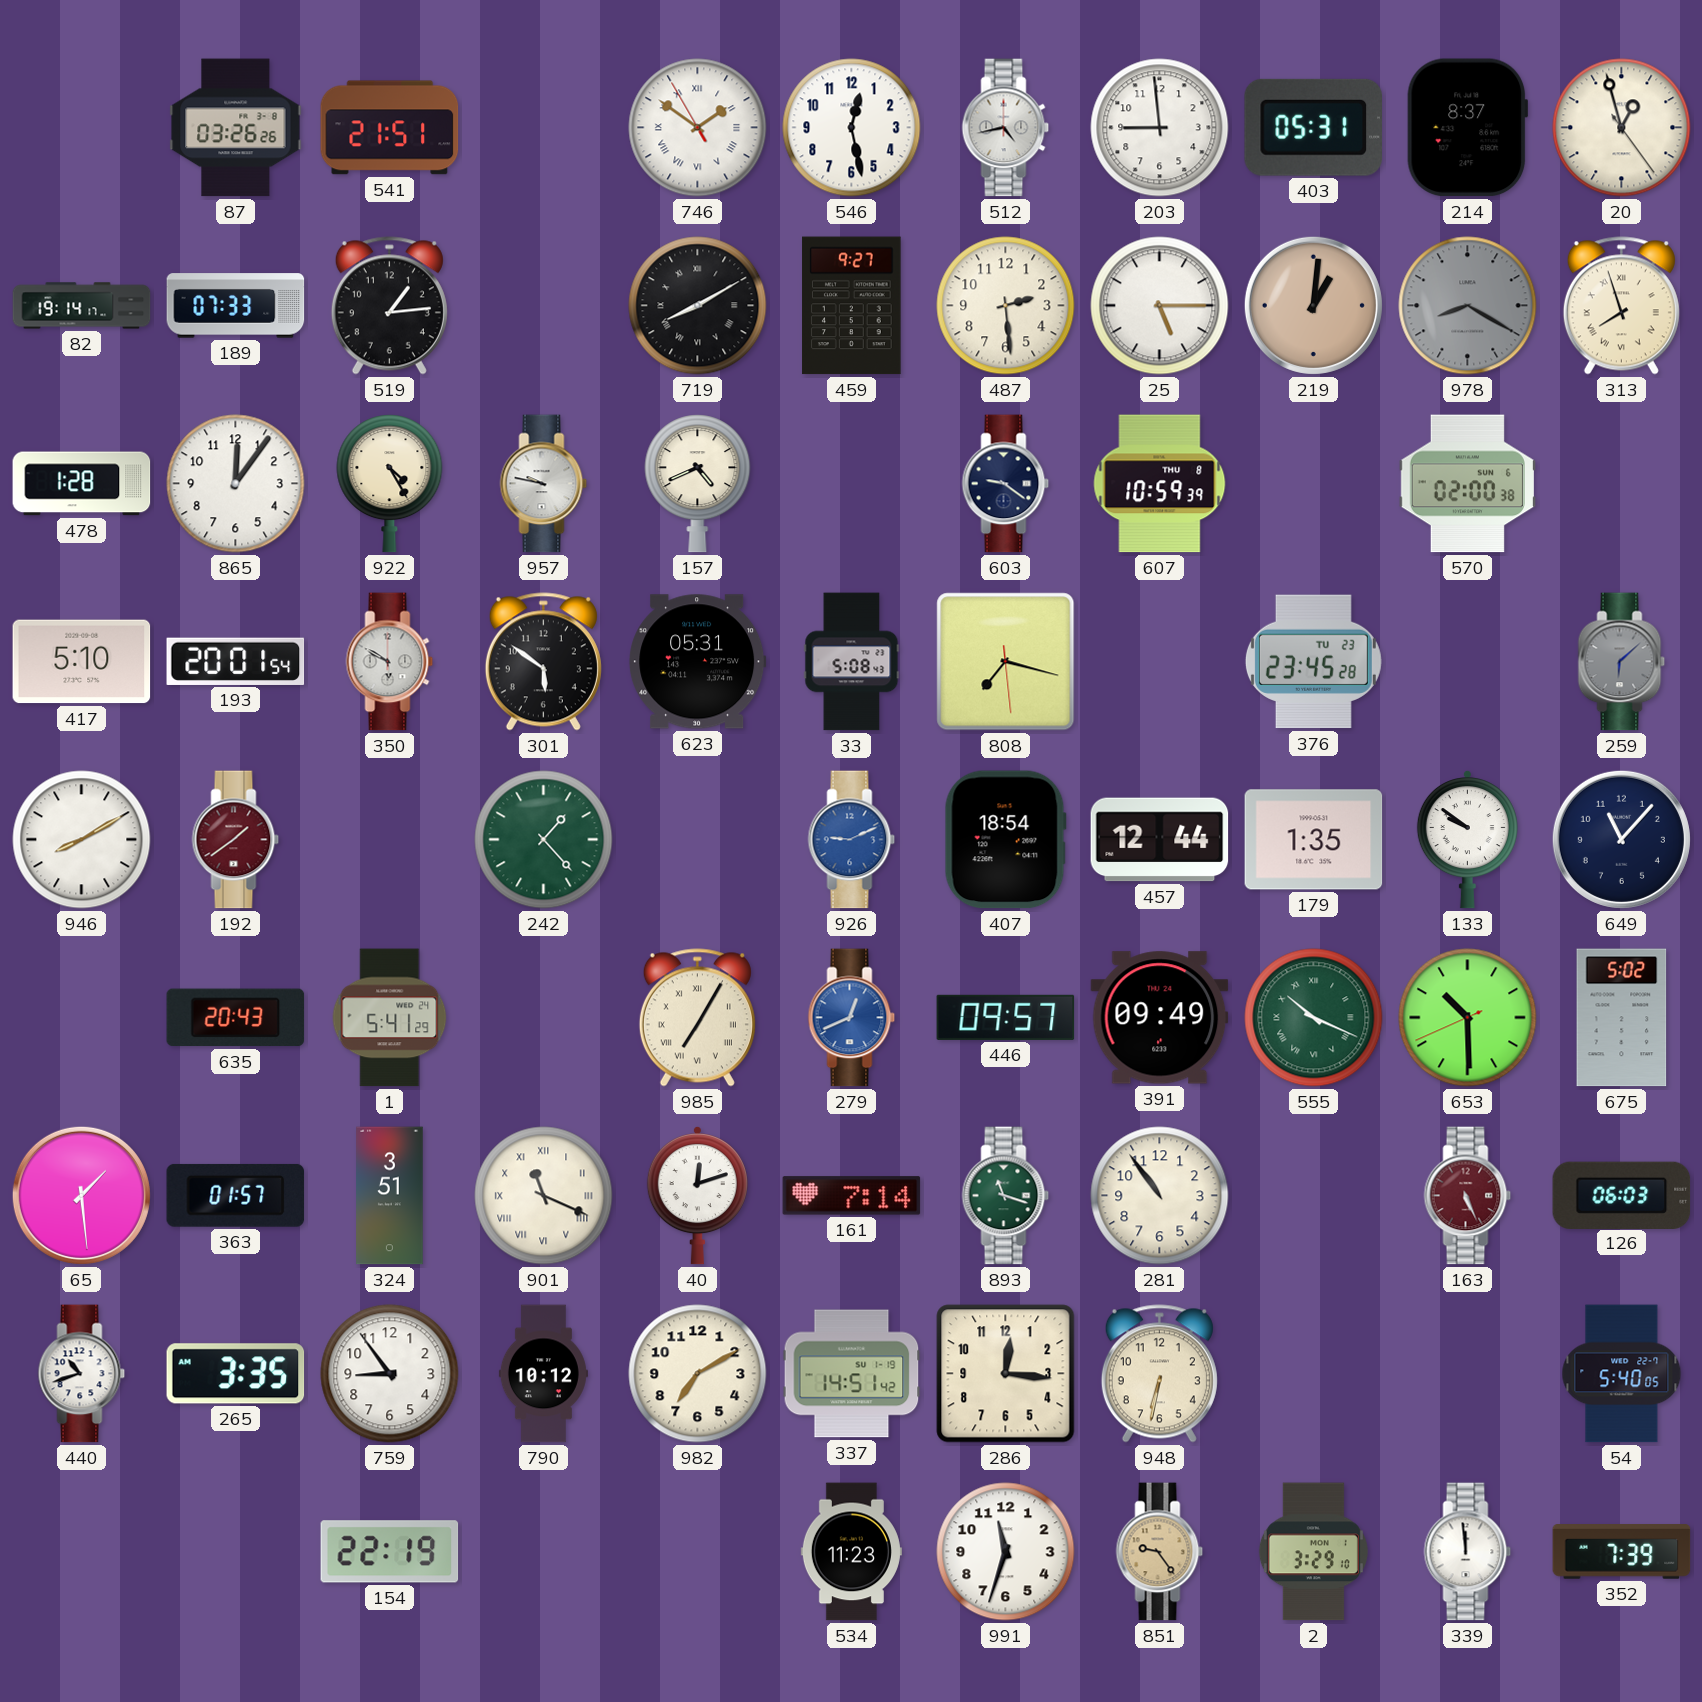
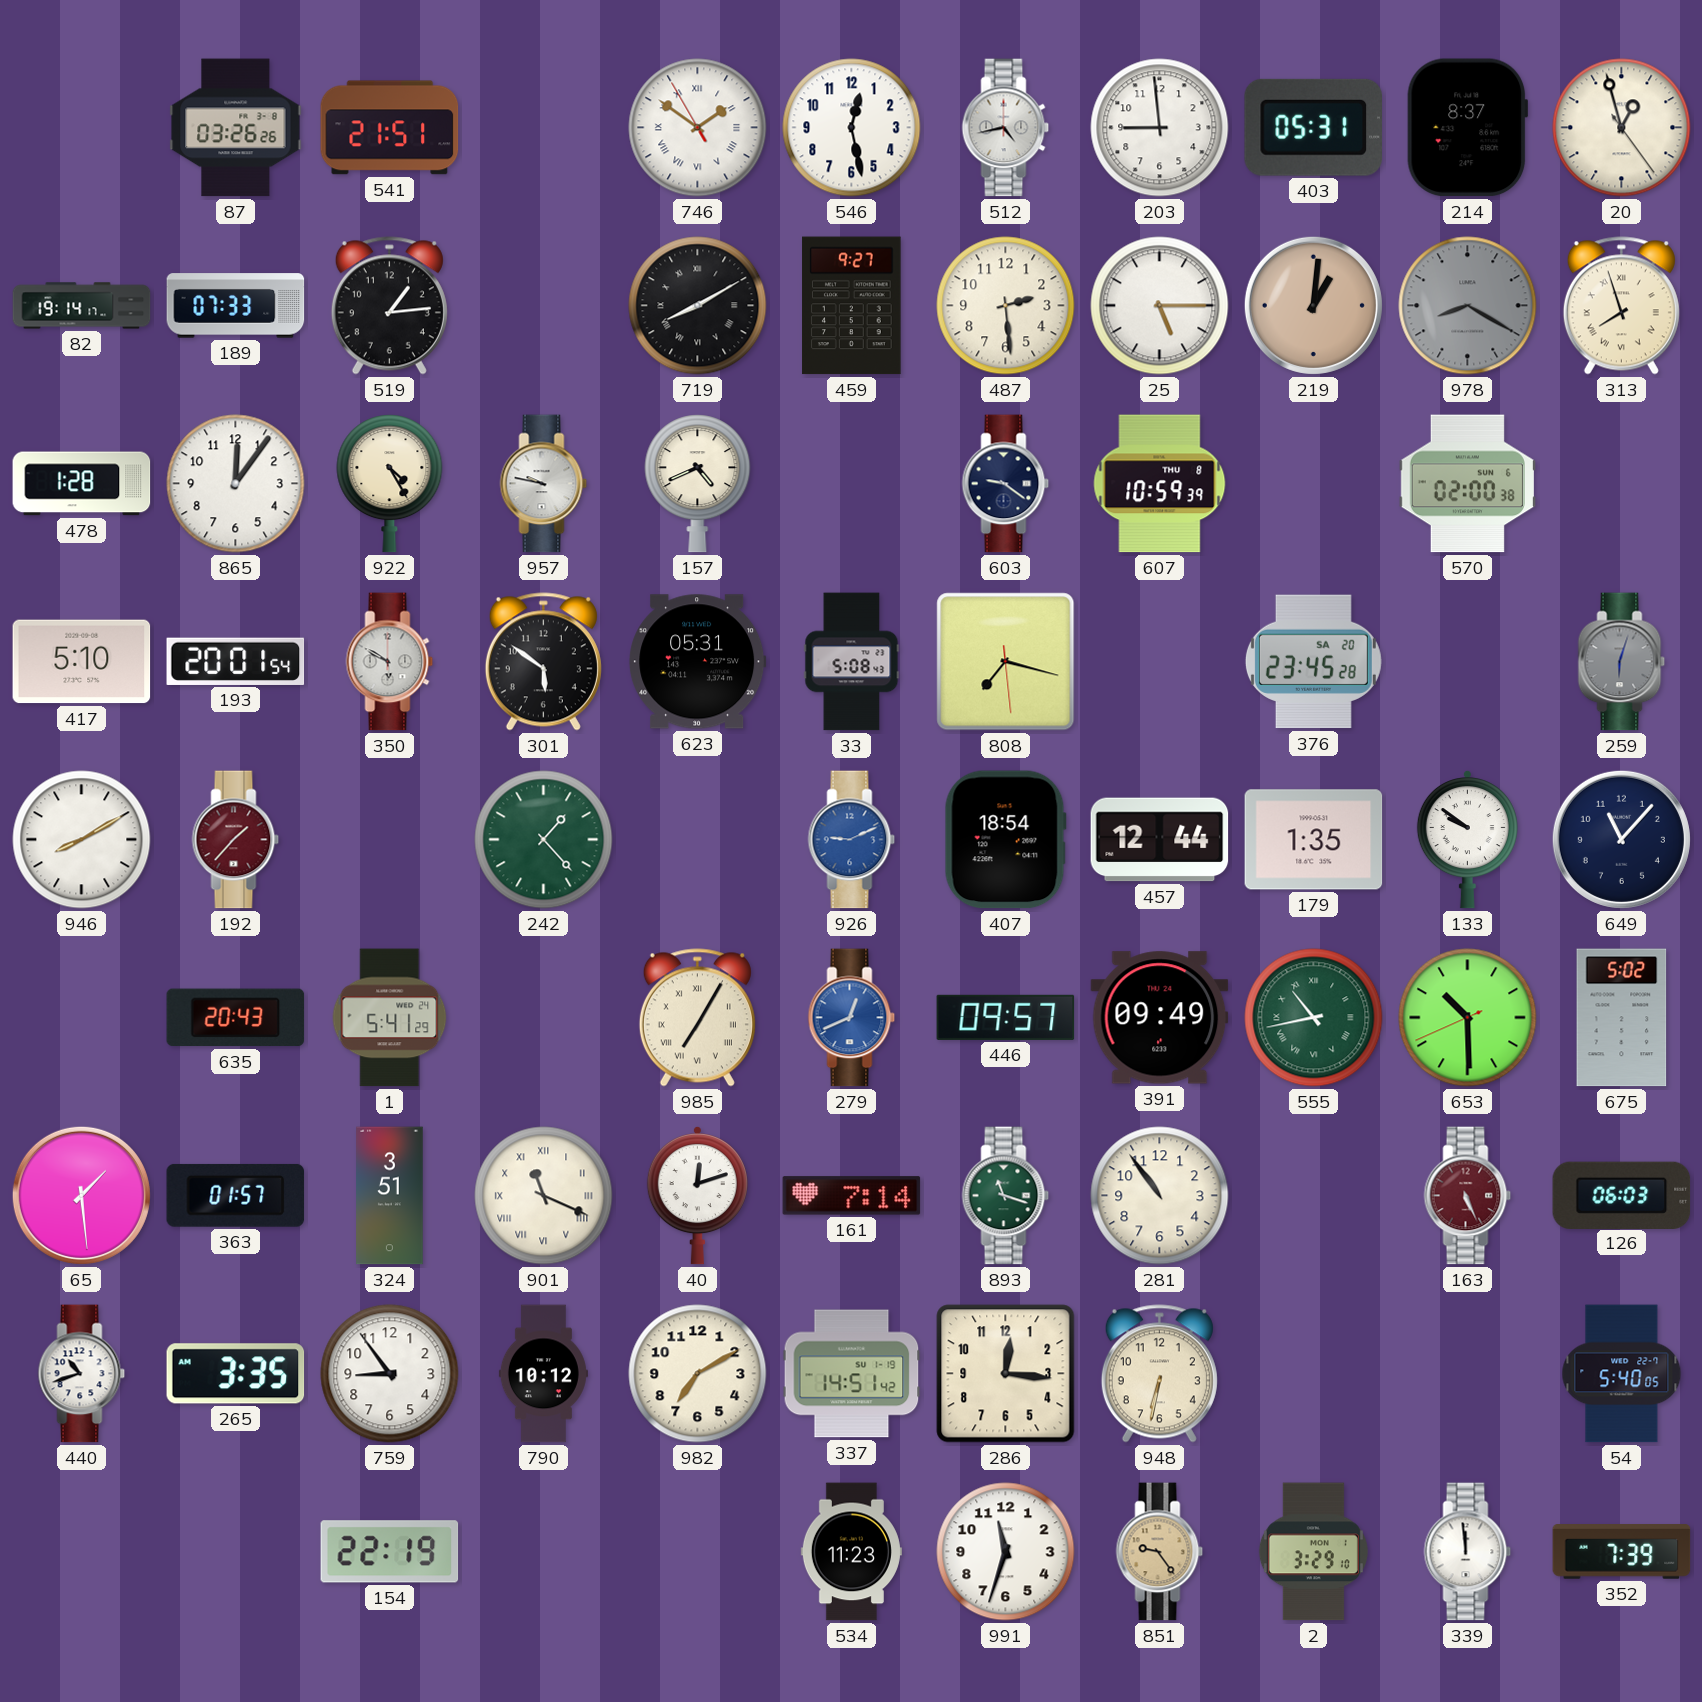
376 date: TU 23 -> SA 20 (1313, 662)
259: 6:08 -> 6:03 (1622, 662)
192: 1:39 -> 1:37 (236, 840)
555: 10:19 -> 10:43 (1314, 1018)
